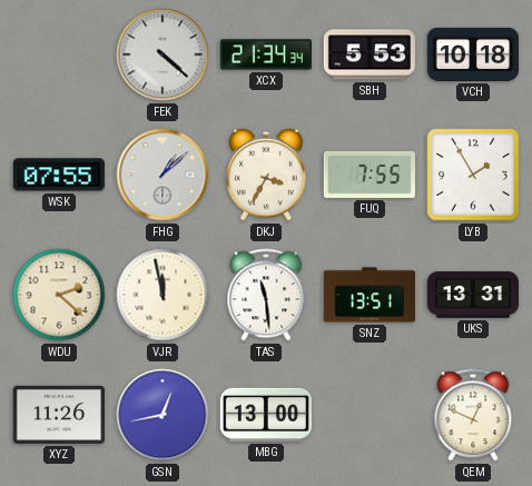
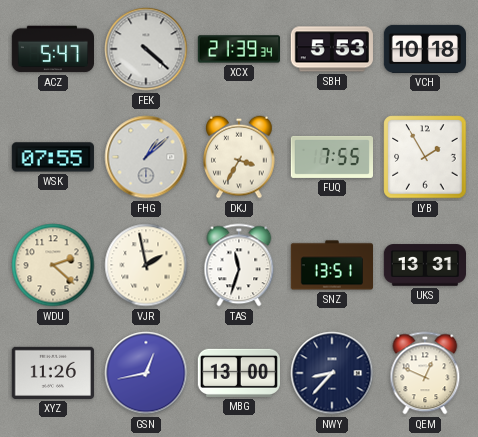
ACZ: none -> 5:47 (52, 49)
XCX: 21:34 -> 21:39 (238, 49)
VJR: 11:58 -> 1:58 (146, 265)
TAS: 11:29 -> 11:33 (239, 265)
NWY: none -> 8:37 (332, 373)
